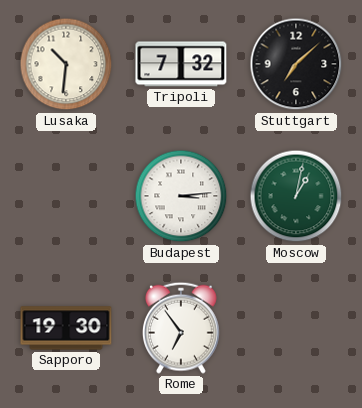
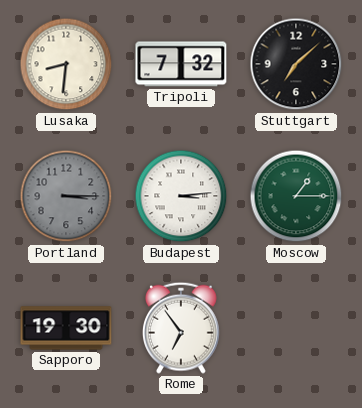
Lusaka: 10:31 -> 8:31 (66, 64)
Portland: none -> 3:15 (66, 196)
Moscow: 1:02 -> 1:15 (296, 196)
